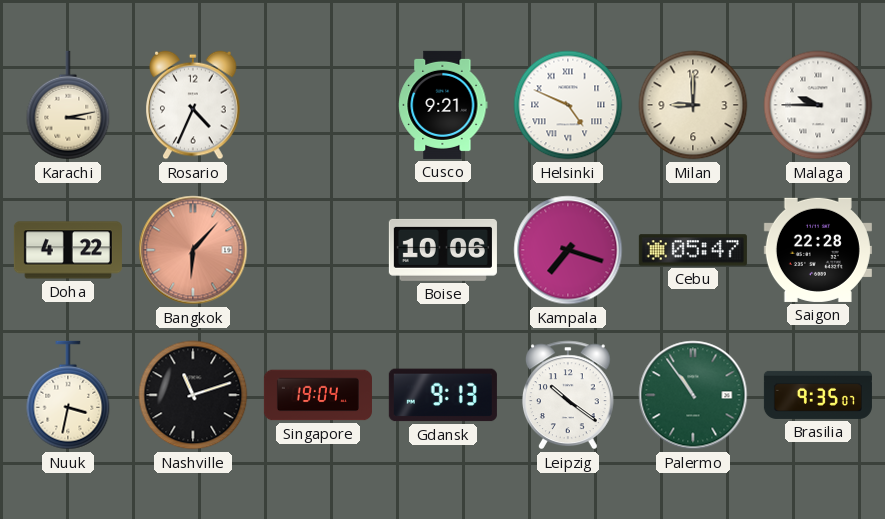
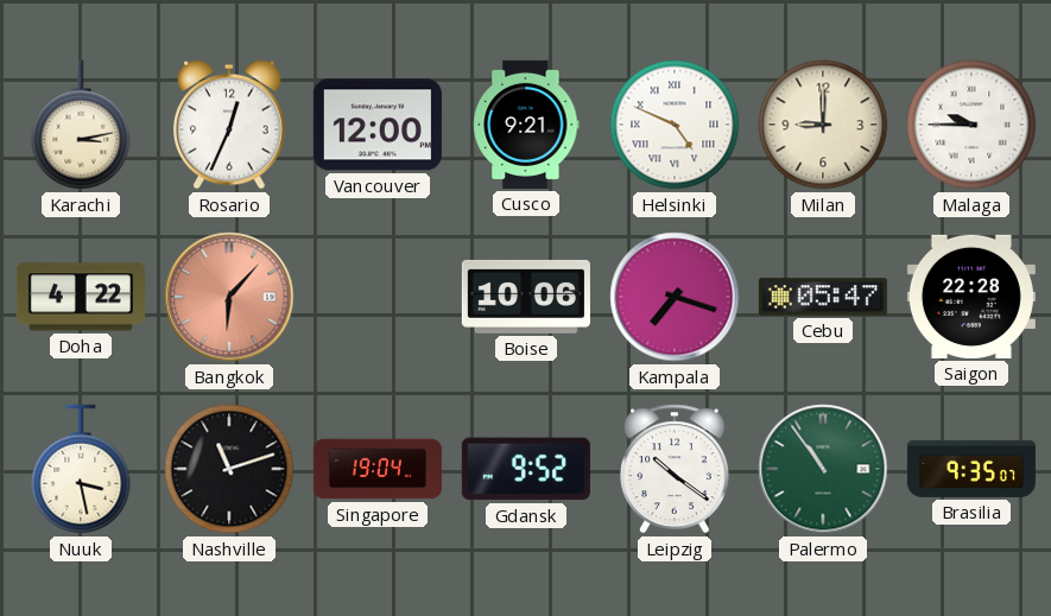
Rosario: 4:34 -> 12:34 (229, 125)
Vancouver: none -> 12:00 (378, 125)
Nuuk: 3:32 -> 3:28 (81, 469)
Gdansk: 9:13 -> 9:52 (526, 469)
